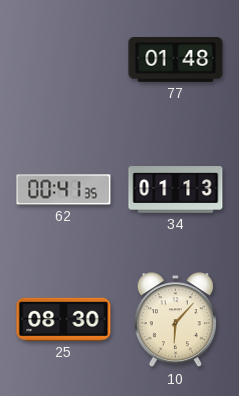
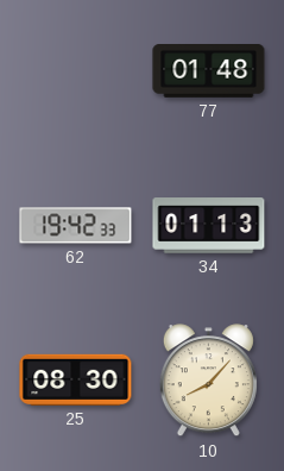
62: 00:41 -> 19:42 (76, 226)
10: 6:07 -> 8:07 (208, 381)
